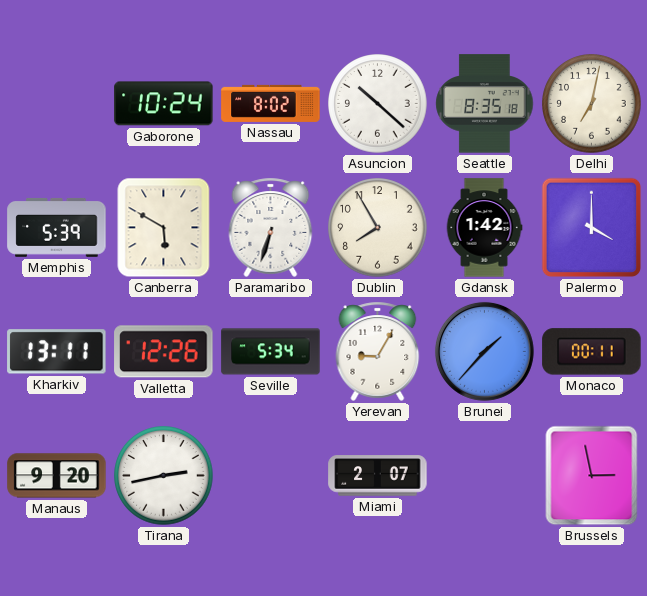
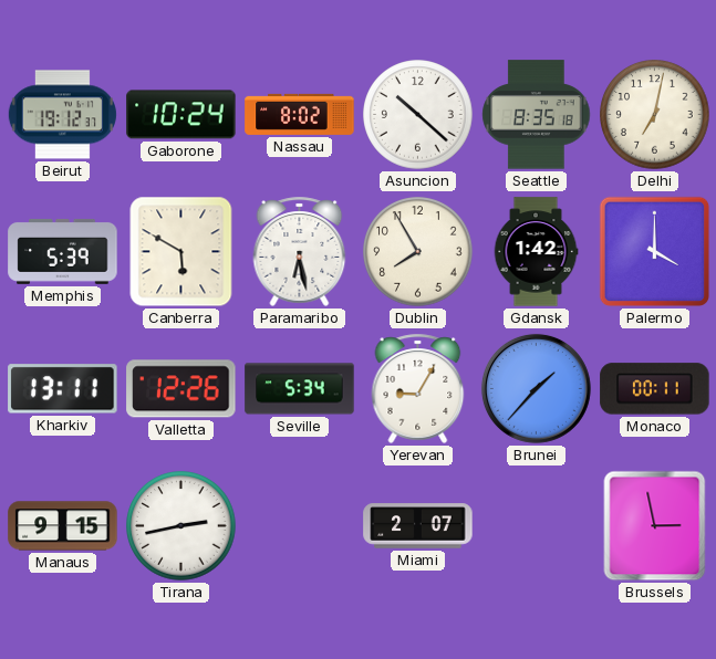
Beirut: none -> 19:12 (62, 115)
Paramaribo: 6:33 -> 6:28 (300, 251)
Manaus: 9:20 -> 9:15 (63, 526)
